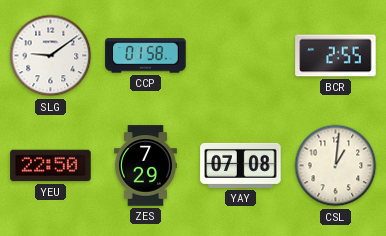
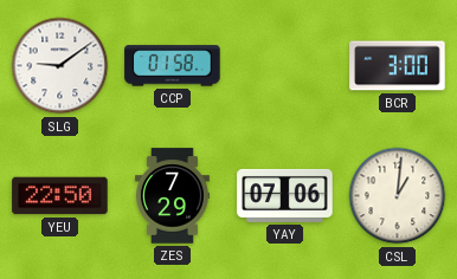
BCR: 2:55 -> 3:00 (398, 66)
YAY: 07:08 -> 07:06 (285, 195)
